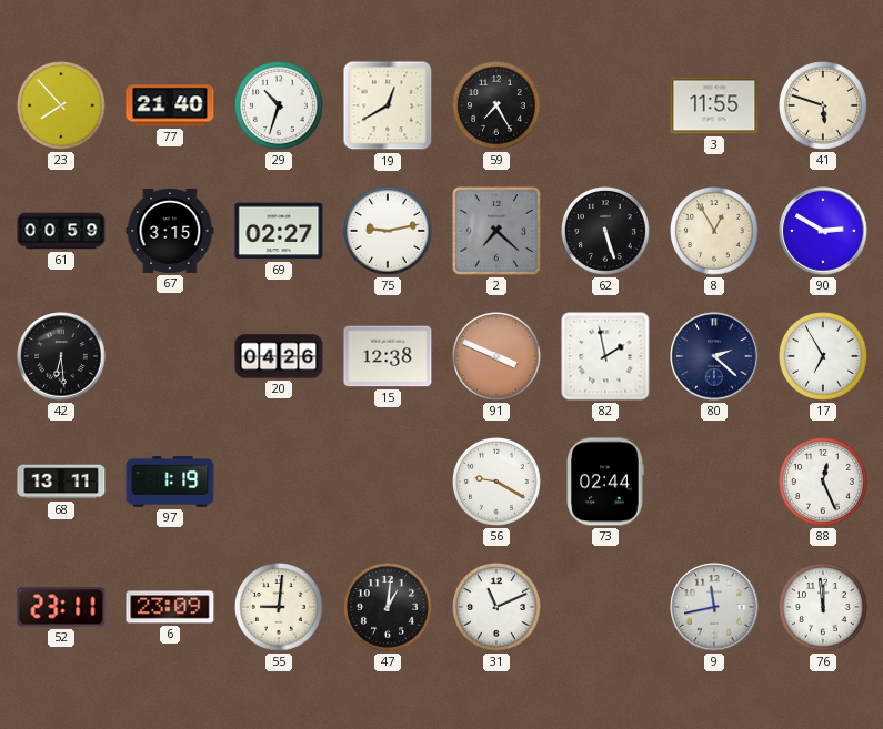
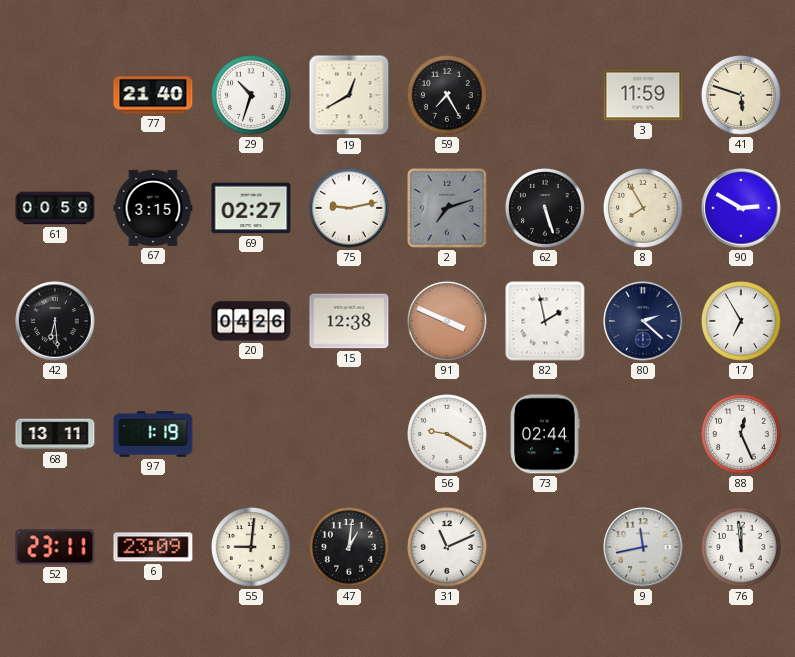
23: 7:53 -> none (62, 107)
3: 11:55 -> 11:59 (643, 95)
2: 7:22 -> 7:12 (447, 208)
8: 12:55 -> 7:55 (644, 209)
